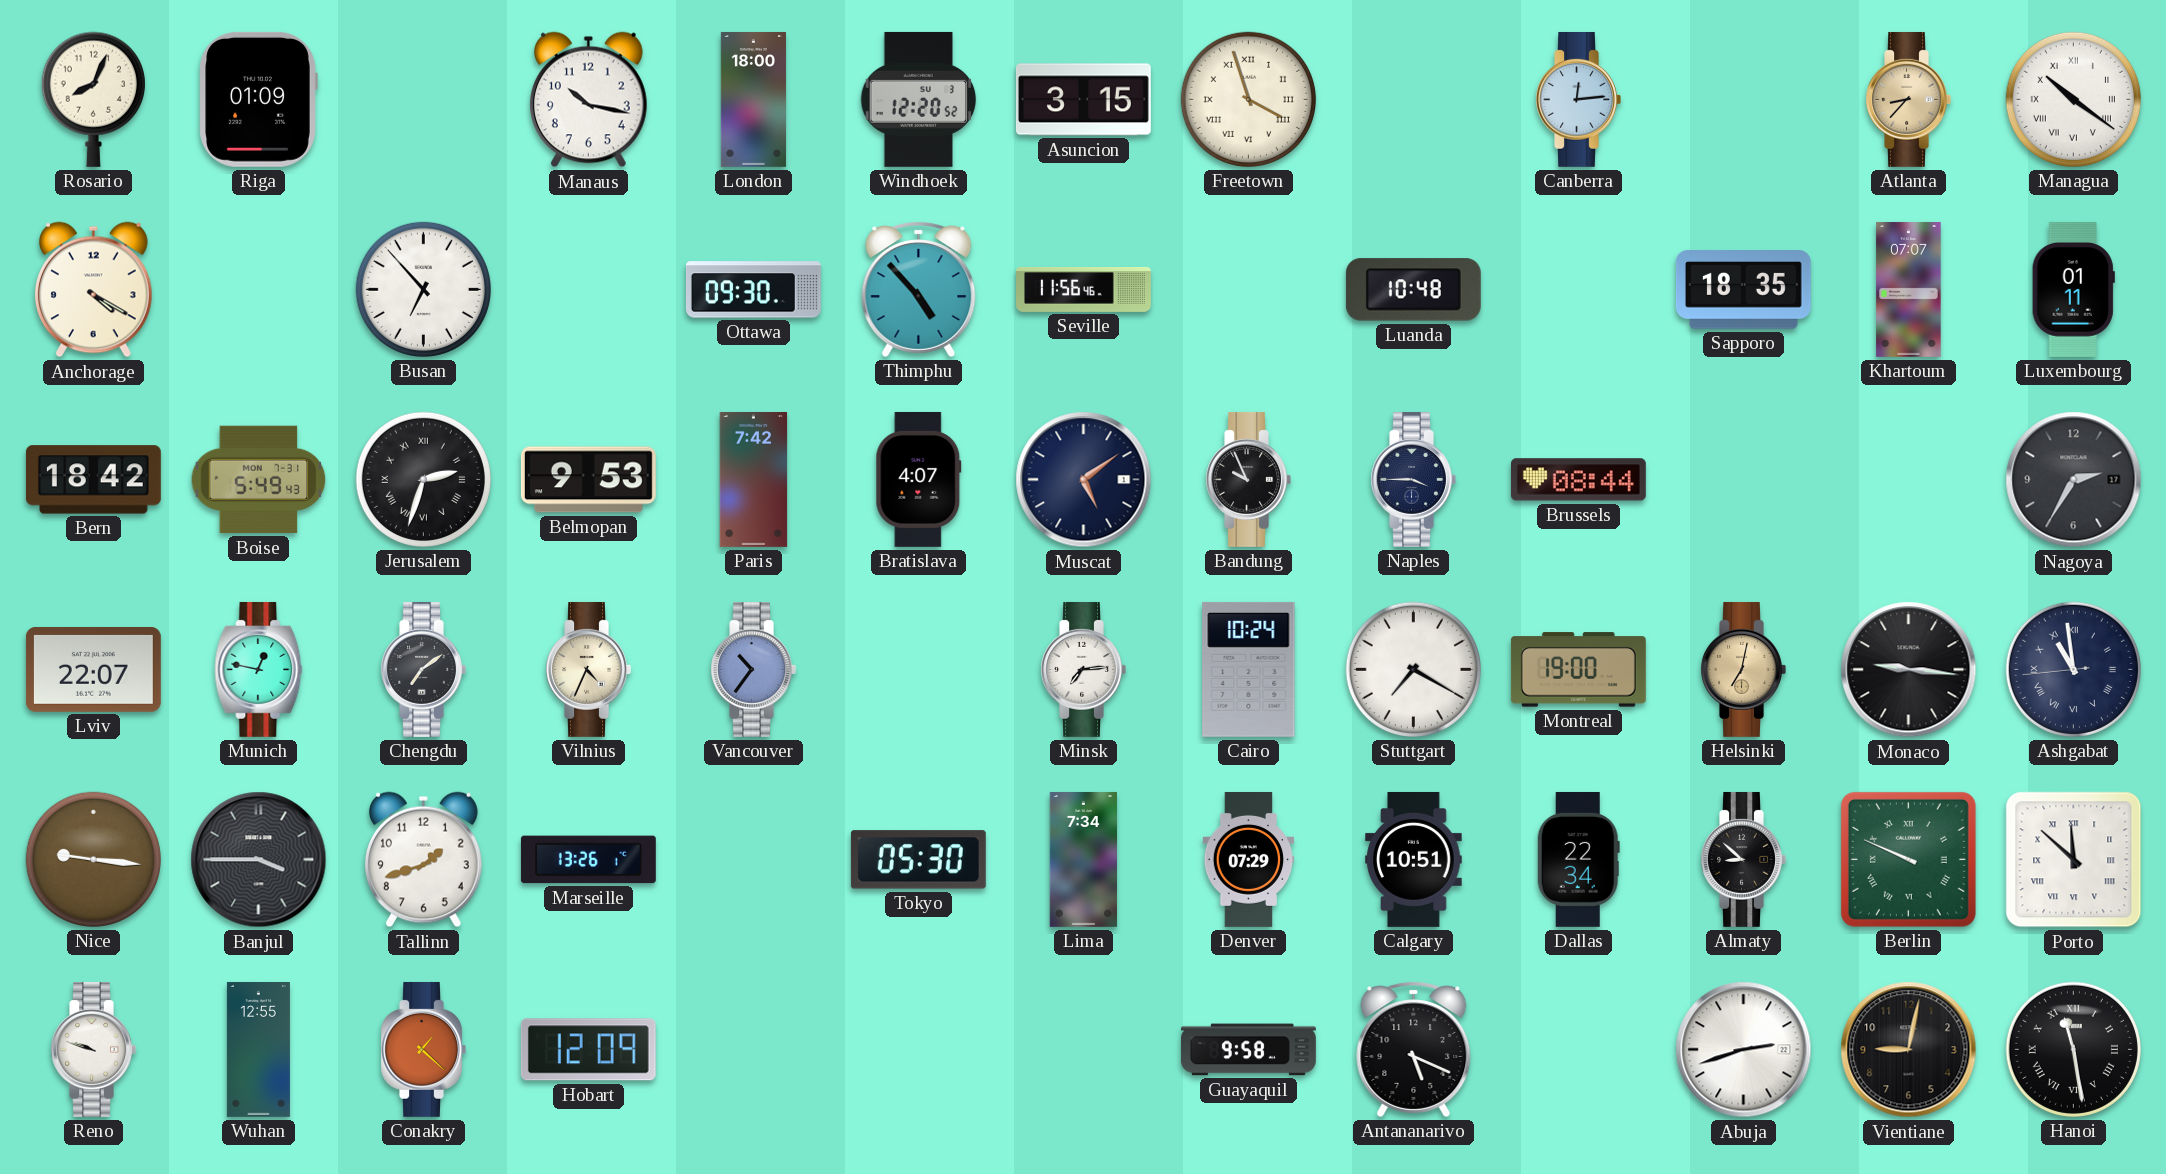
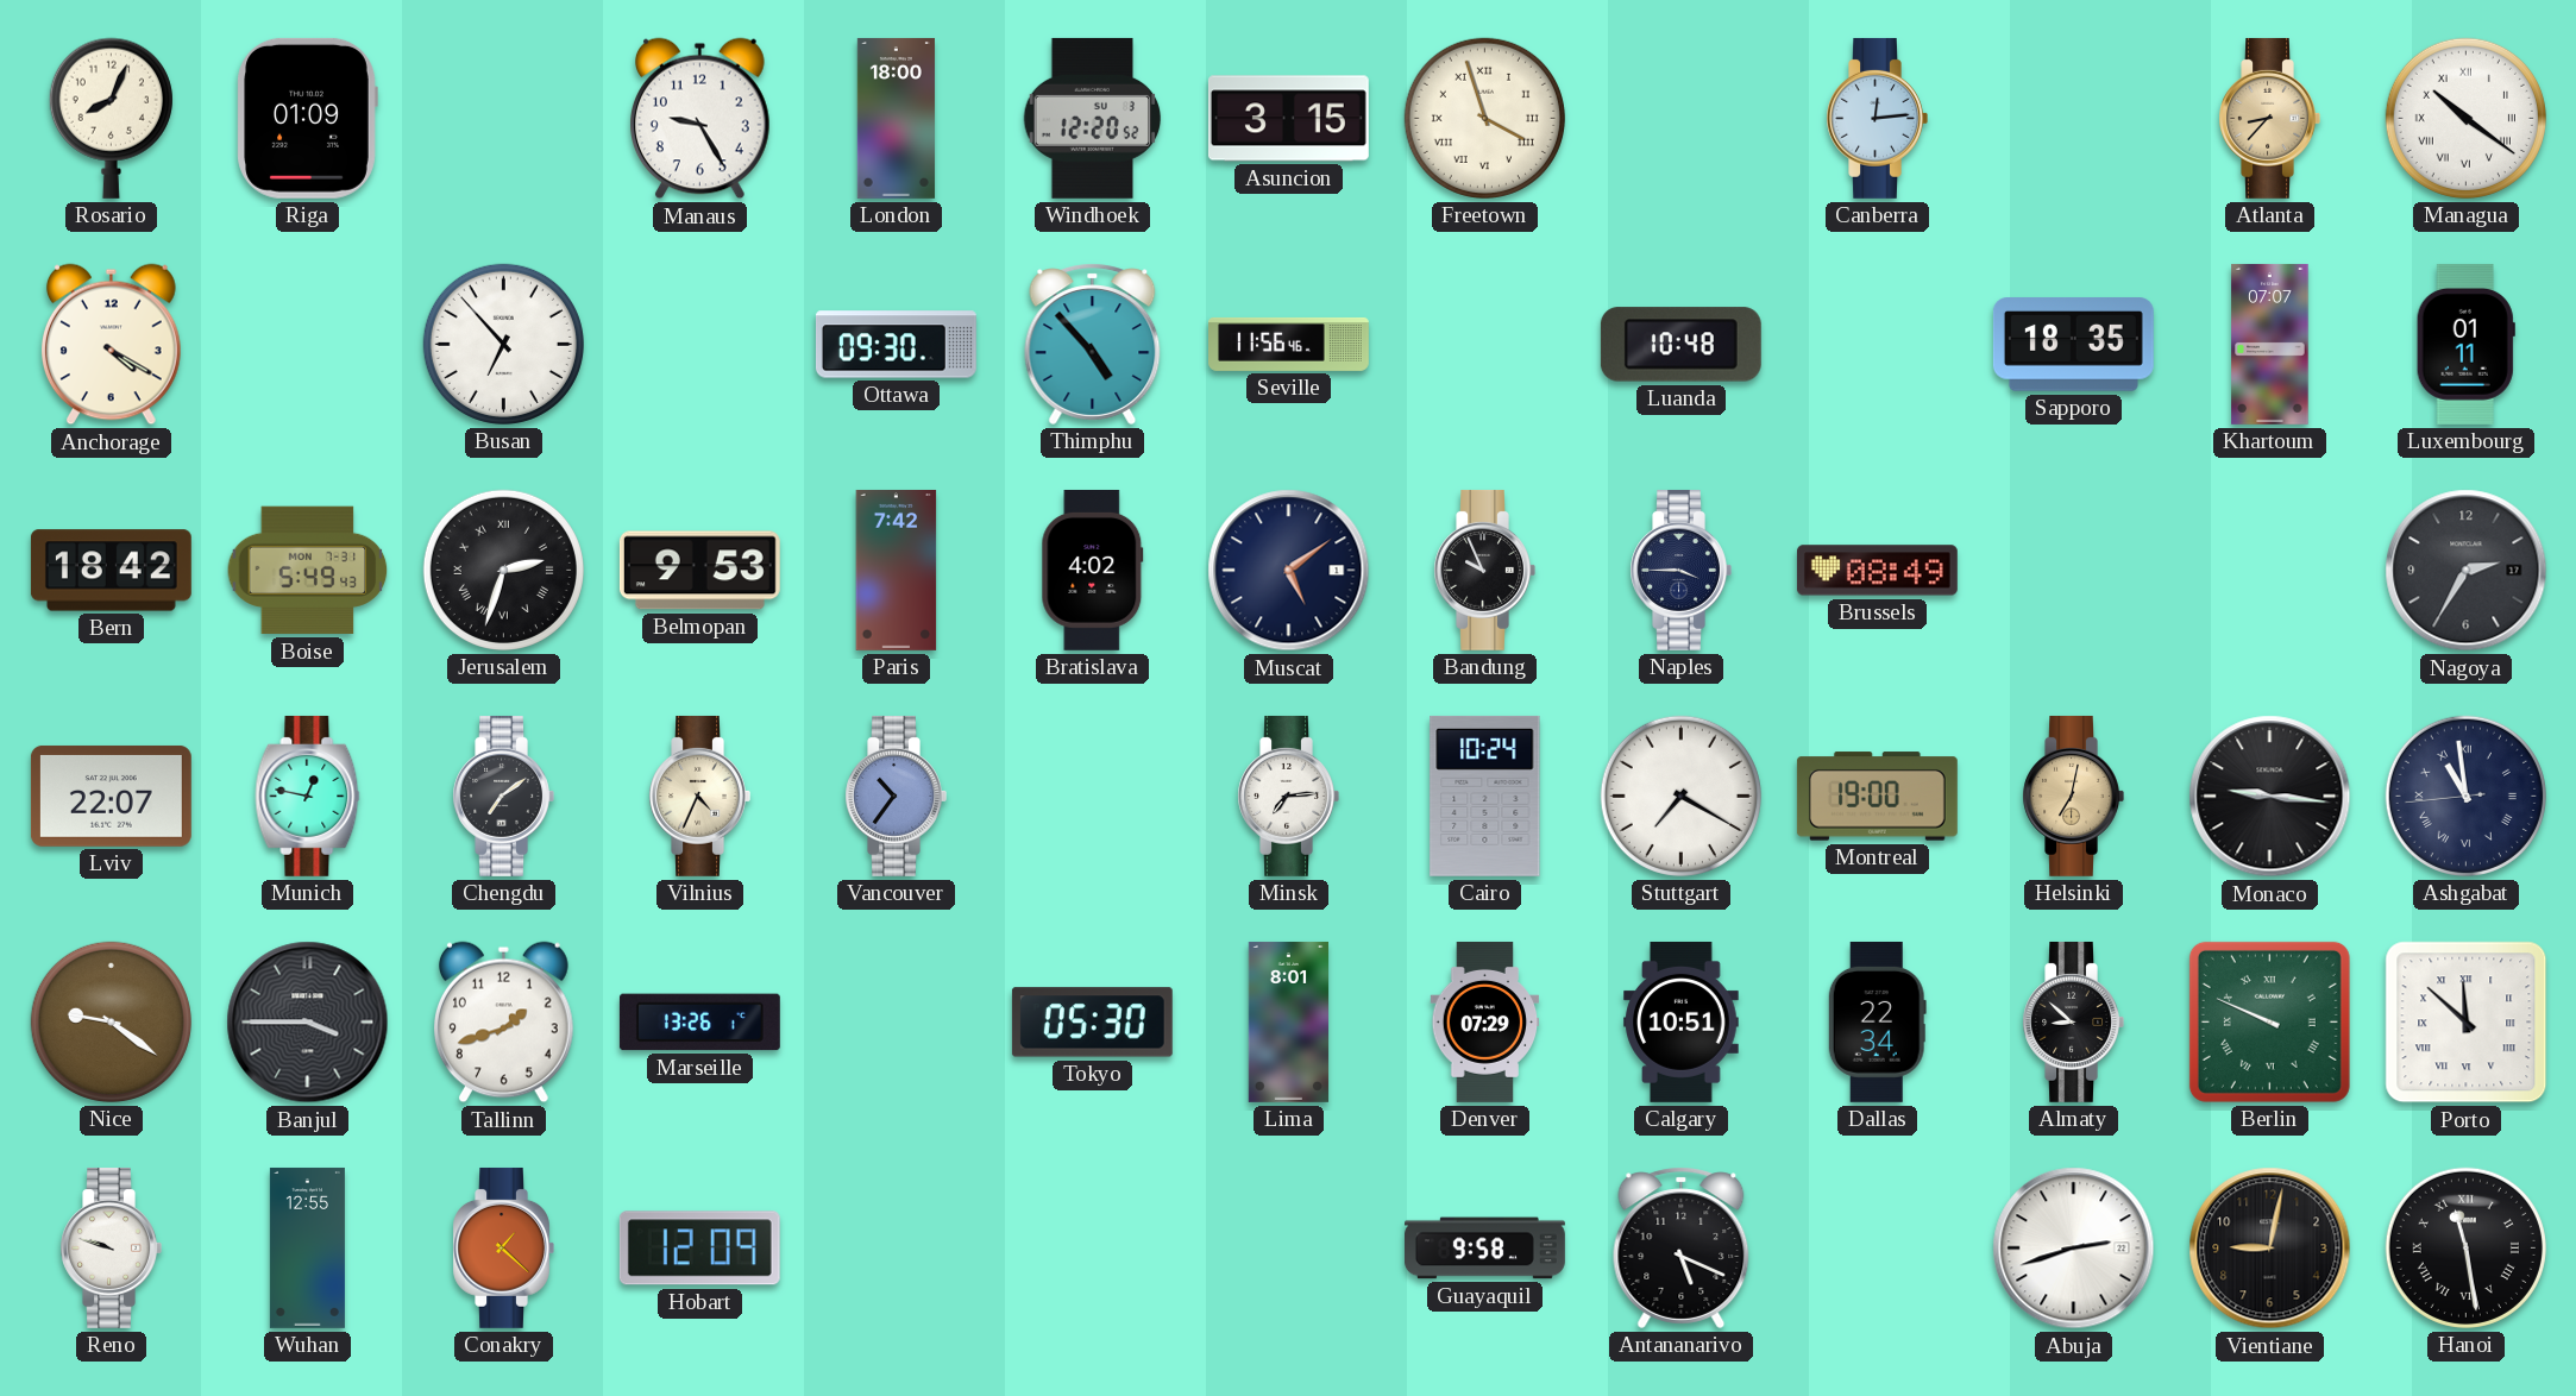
Manaus: 10:17 -> 9:25 (699, 119)
Bratislava: 4:07 -> 4:02 (1093, 570)
Brussels: 08:44 -> 08:49 (1877, 571)
Nice: 9:16 -> 9:21 (111, 1021)
Lima: 7:34 -> 8:01 (1288, 1021)
